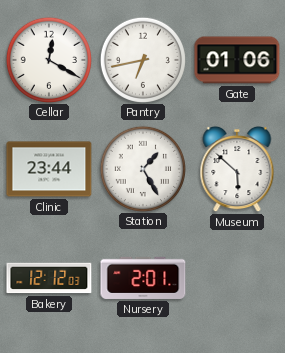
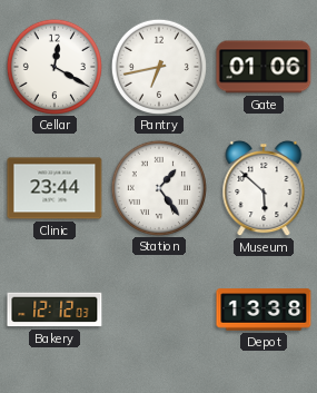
Station: 1:25 -> 1:24 (158, 187)
Nursery: 2:01 -> none (143, 278)
Depot: none -> 13:38 (264, 310)
